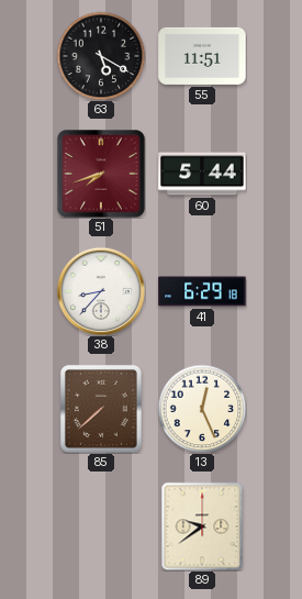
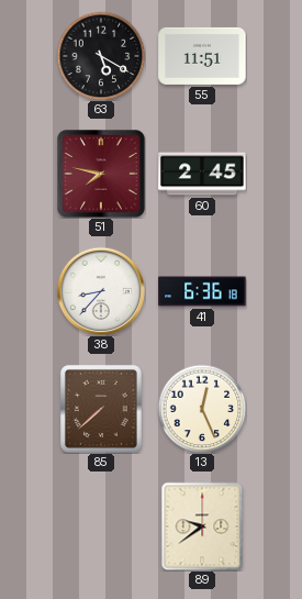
51: 7:42 -> 7:47 (102, 175)
60: 5:44 -> 2:45 (202, 174)
41: 6:29 -> 6:36 (202, 291)
